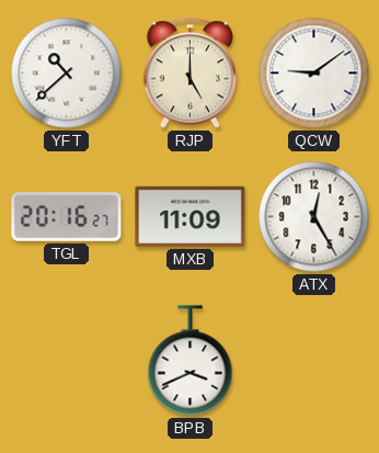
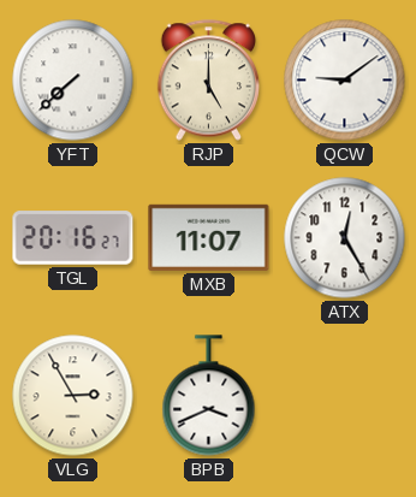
YFT: 10:38 -> 7:38 (73, 81)
MXB: 11:09 -> 11:07 (209, 237)
VLG: none -> 2:55 (73, 396)
